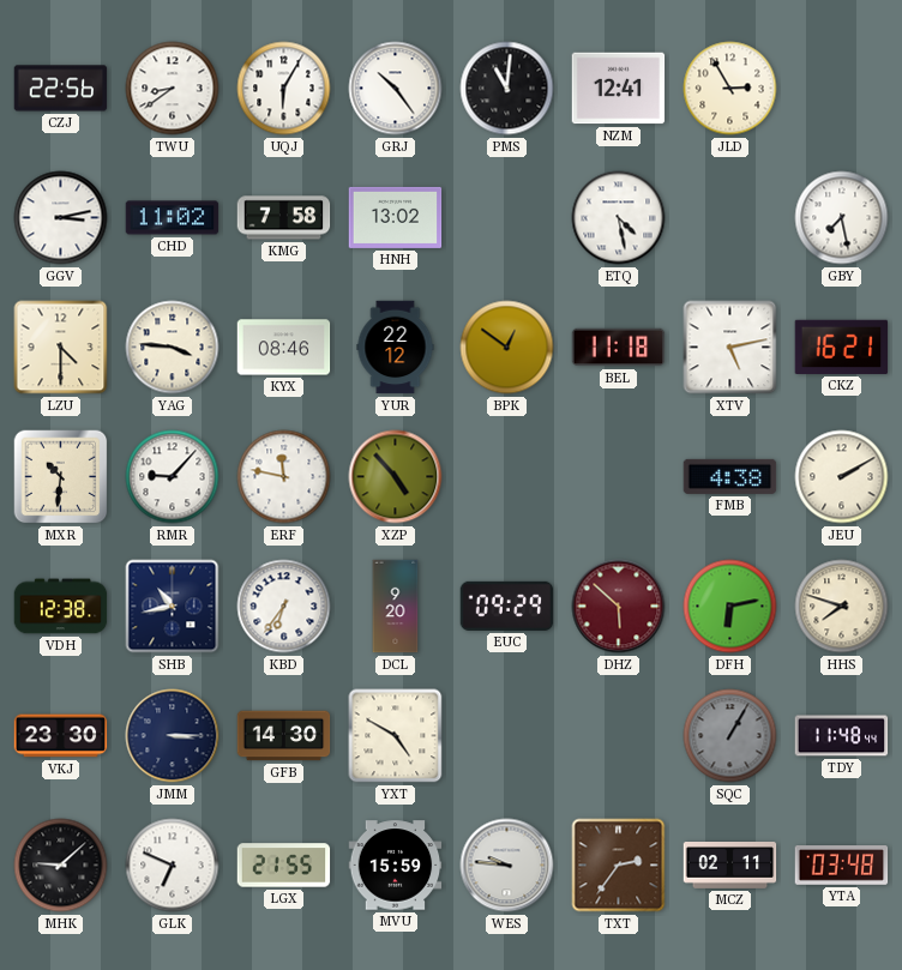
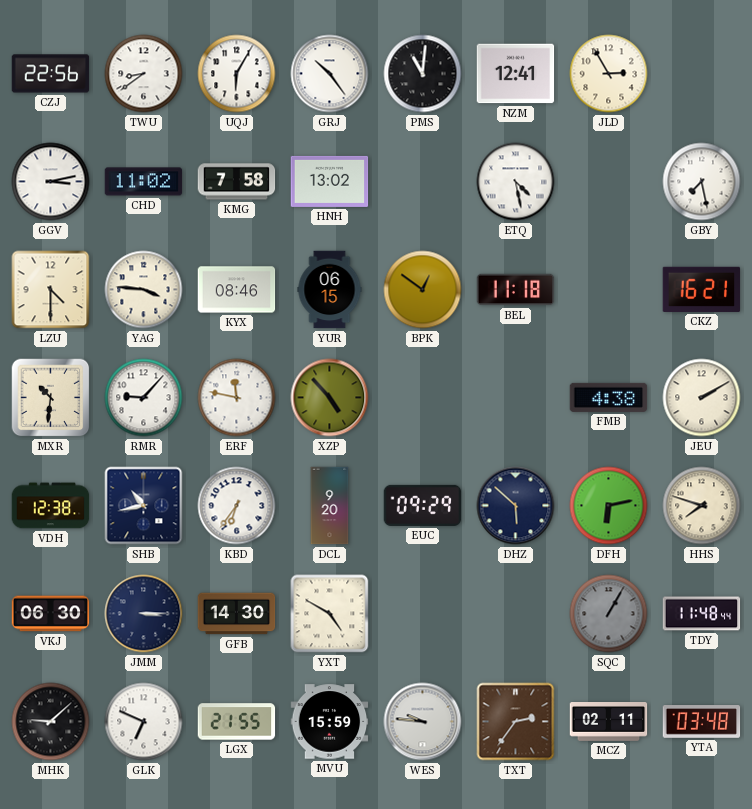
YUR: 22:12 -> 06:15 (330, 290)
XTV: 5:13 -> none (730, 348)
DHZ dial: burgundy -> navy (516, 506)
VKJ: 23:30 -> 06:30 (51, 614)
